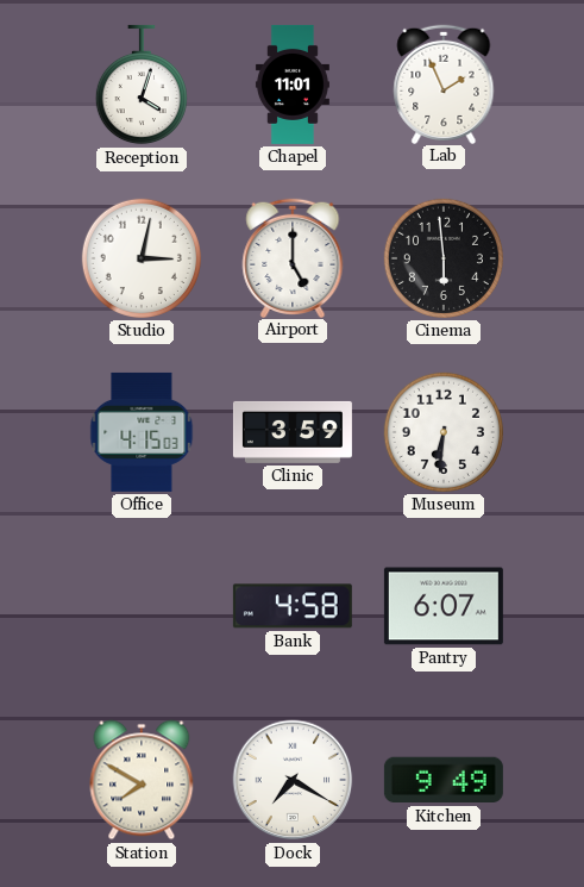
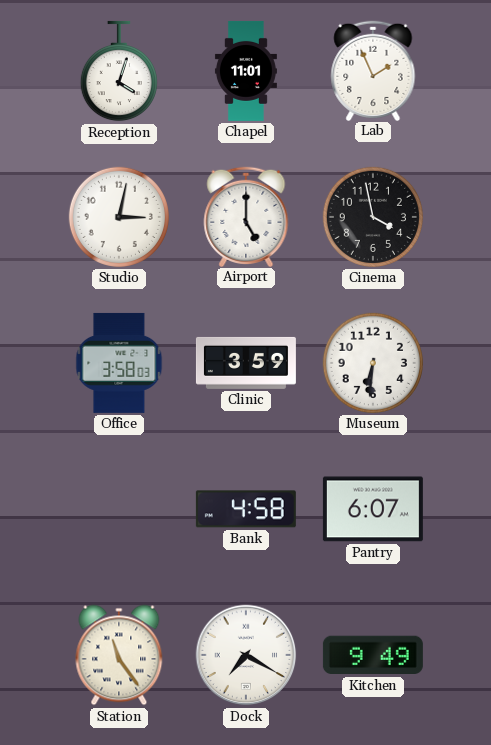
Cinema: 5:59 -> 3:58 (373, 217)
Office: 4:15 -> 3:58 (119, 363)
Station: 7:50 -> 11:24 (119, 655)
